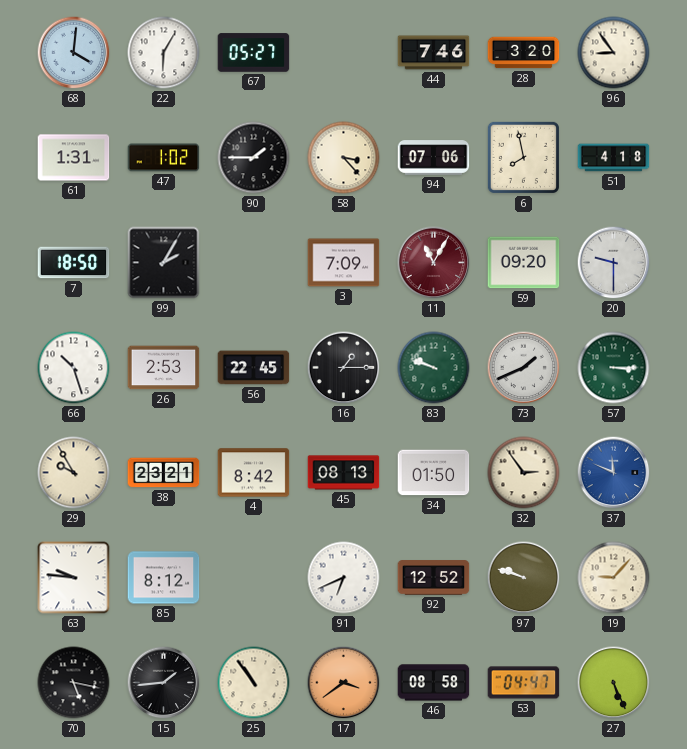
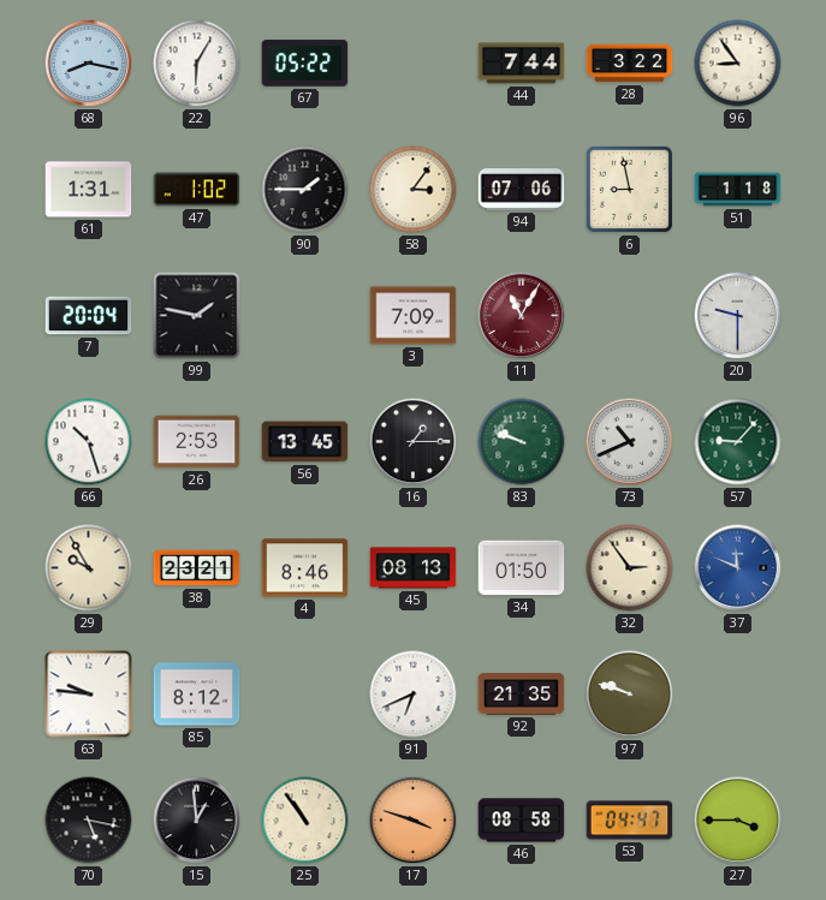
68: 4:01 -> 8:17 (89, 64)
67: 05:27 -> 05:22 (305, 64)
44: 7:46 -> 7:44 (522, 64)
28: 3:20 -> 3:22 (630, 64)
58: 3:23 -> 3:06 (414, 190)
6: 7:58 -> 8:58 (629, 189)
51: 4:18 -> 1:18 (738, 190)
7: 18:50 -> 20:04 (89, 316)
99: 2:05 -> 1:47 (197, 316)
59: 09:20 -> none (524, 263)
56: 22:45 -> 13:45 (305, 442)
73: 1:41 -> 10:41 (630, 442)
57: 3:15 -> 9:07 (738, 442)
4: 8:42 -> 8:46 (305, 568)
92: 12:52 -> 21:35 (522, 695)
19: 9:07 -> none (614, 578)
15: 1:44 -> 12:59 (197, 821)
17: 3:39 -> 3:48 (414, 821)
27: 5:26 -> 3:45 (738, 821)
